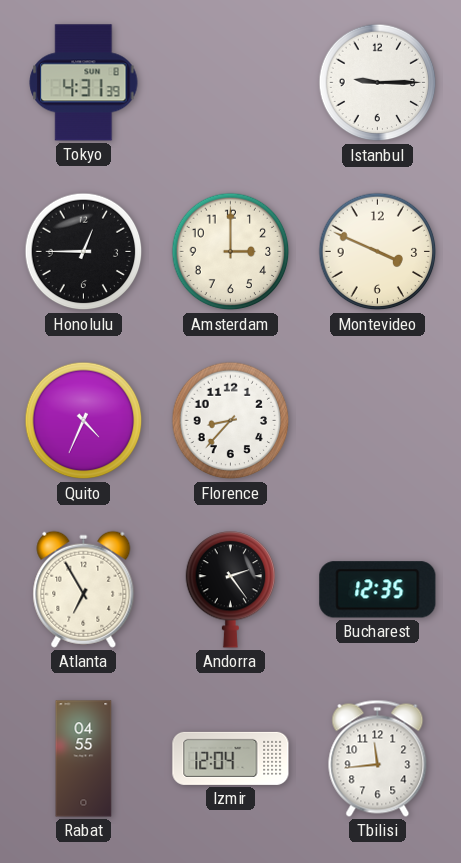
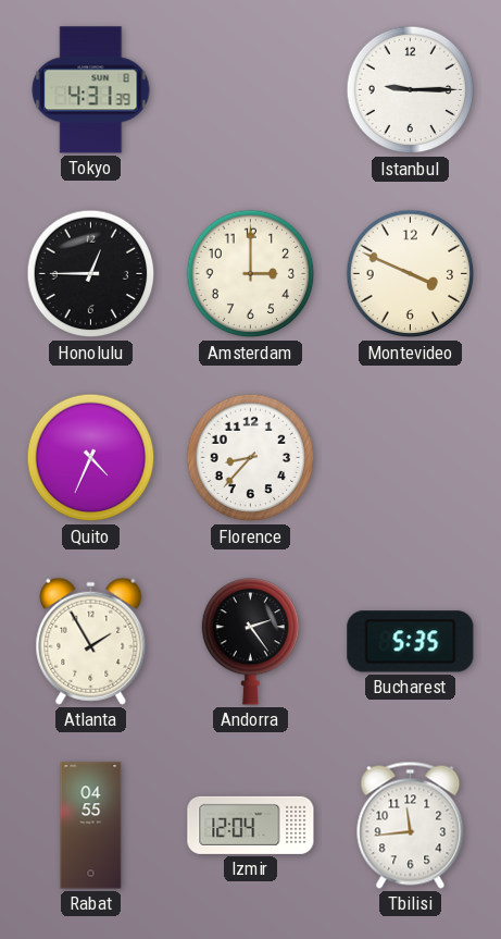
Atlanta: 6:55 -> 1:55 (91, 641)
Bucharest: 12:35 -> 5:35 (411, 642)
